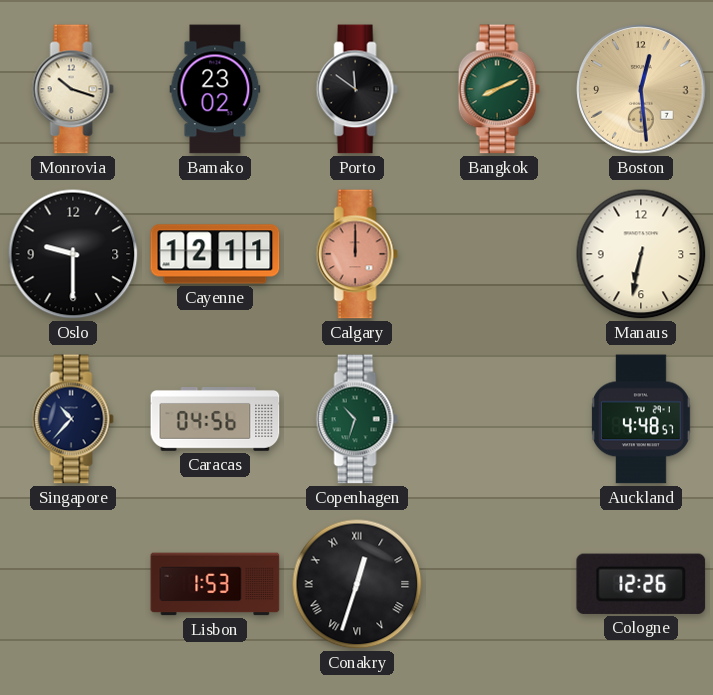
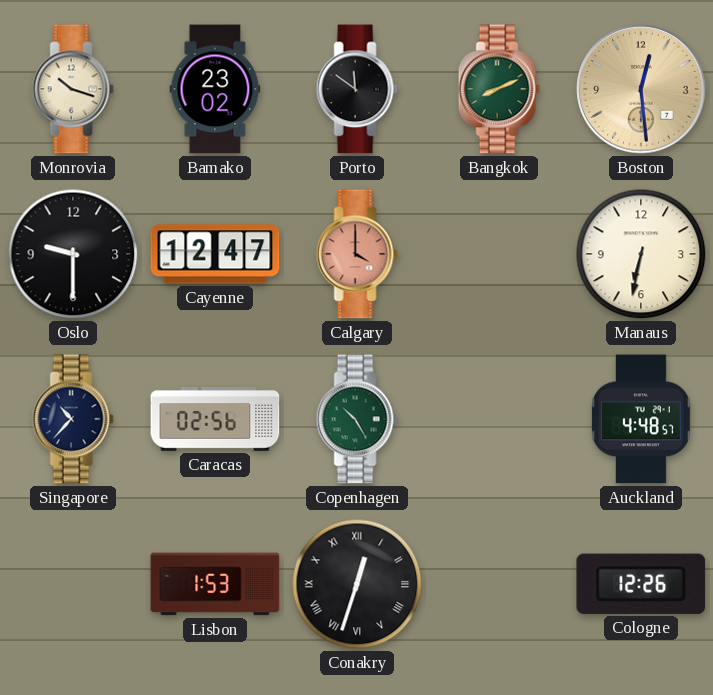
Cayenne: 12:11 -> 12:47 (215, 254)
Calgary: 12:00 -> 4:00 (357, 254)
Caracas: 04:56 -> 02:56 (215, 420)
Copenhagen: 10:33 -> 10:25 (357, 419)
